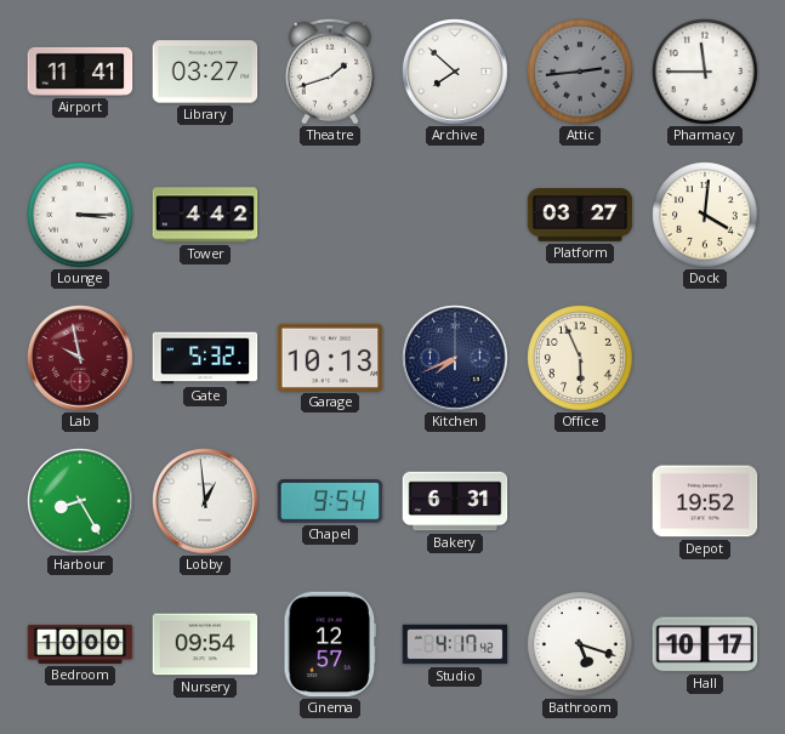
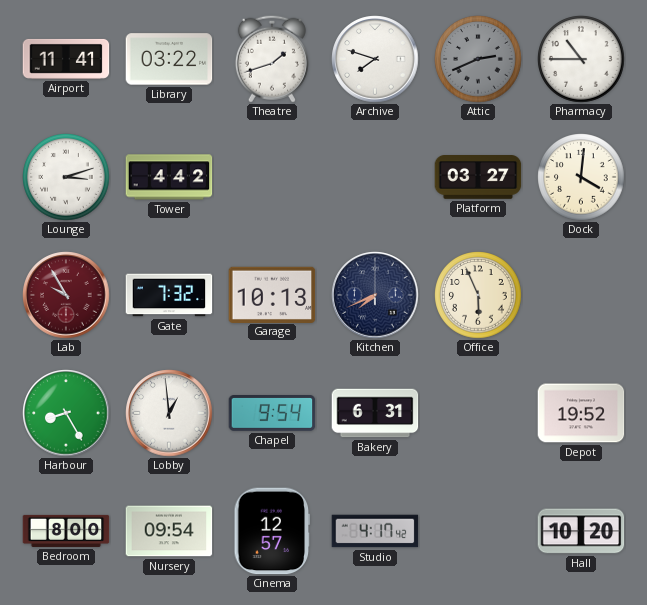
Library: 03:27 -> 03:22 (169, 59)
Archive: 7:52 -> 7:48 (375, 59)
Attic: 2:44 -> 2:41 (478, 59)
Pharmacy: 11:45 -> 10:45 (581, 59)
Lounge: 3:15 -> 3:12 (66, 177)
Lab: 9:58 -> 9:55 (66, 295)
Gate: 5:32 -> 7:32 (169, 295)
Bedroom: 10:00 -> 8:00 (66, 531)
Bathroom: 5:18 -> none (580, 644)
Hall: 10:17 -> 10:20 (581, 531)
